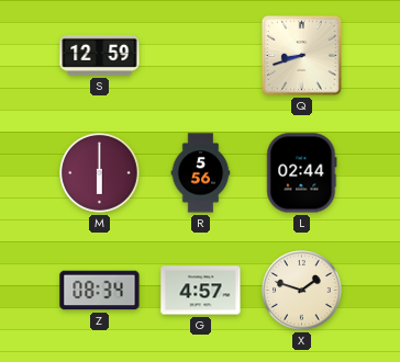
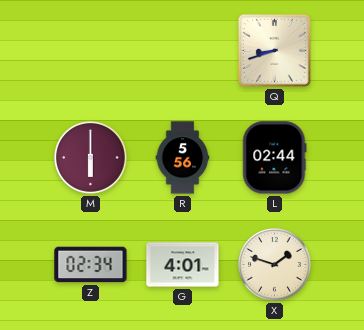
S: 12:59 -> none (100, 55)
Z: 08:34 -> 02:34 (91, 265)
G: 4:57 -> 4:01 (183, 265)
